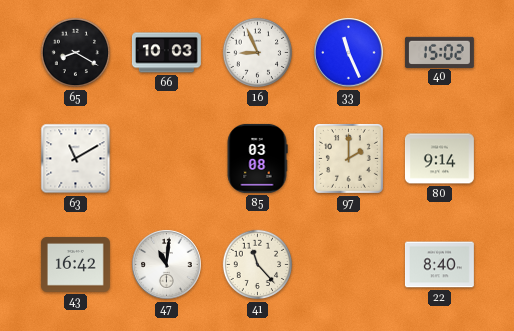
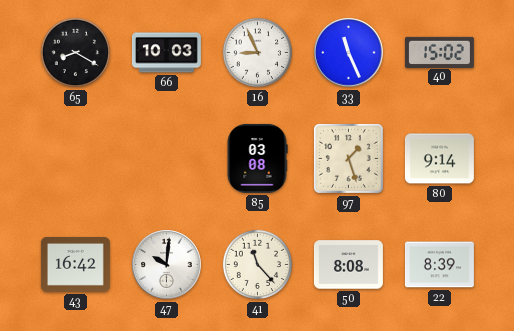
63: 11:10 -> none (76, 159)
97: 2:00 -> 1:27 (348, 158)
47: 11:01 -> 10:01 (167, 265)
50: none -> 8:08 (348, 265)
22: 8:40 -> 8:39 (439, 265)
